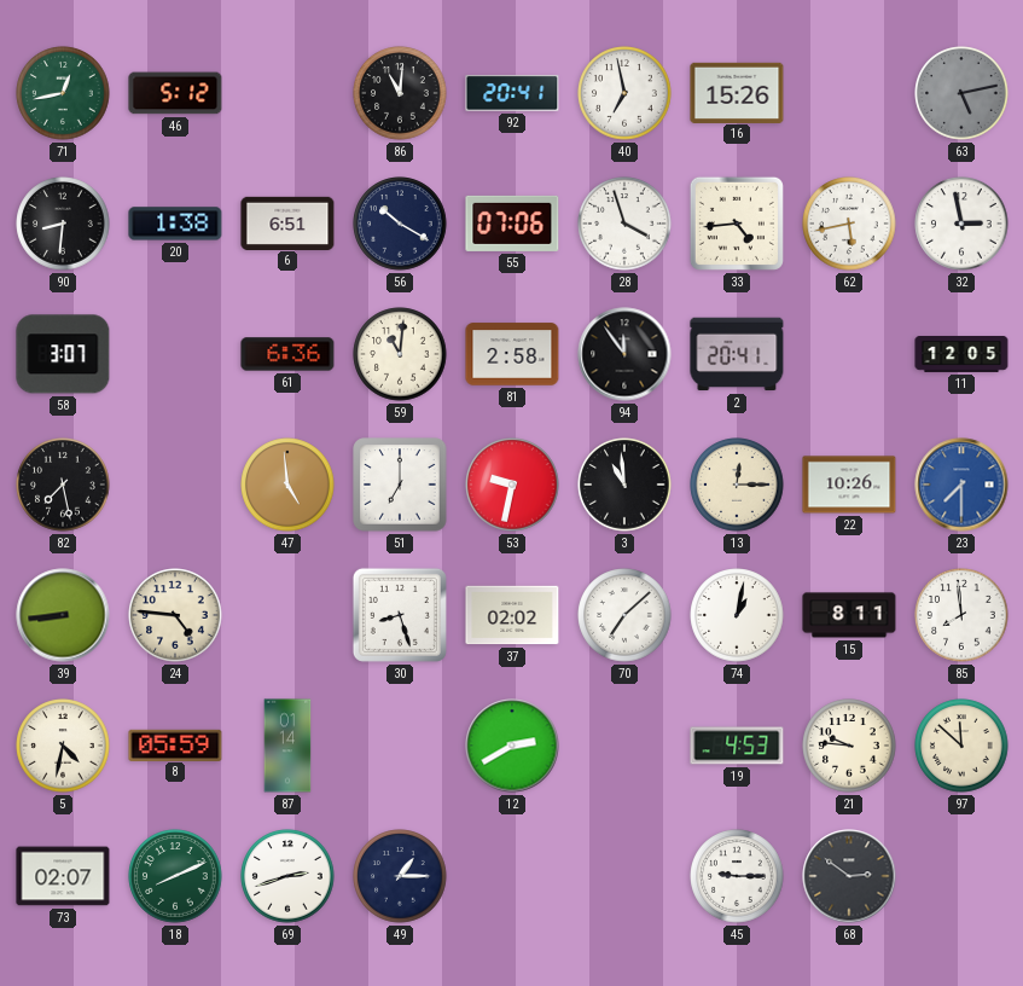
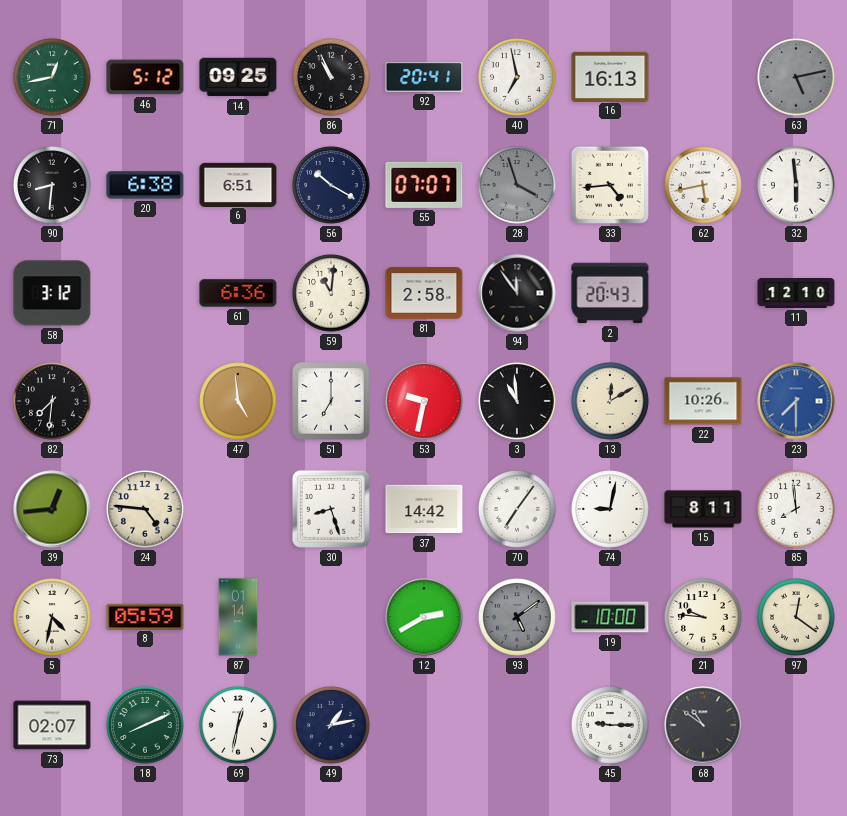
14: none -> 09:25 (238, 77)
86: 11:01 -> 10:56 (331, 77)
16: 15:26 -> 16:13 (610, 76)
20: 1:38 -> 6:38 (145, 185)
55: 07:06 -> 07:07 (424, 185)
28 dial: white -> grey (517, 185)
32: 2:58 -> 5:59 (796, 185)
58: 3:07 -> 3:12 (52, 293)
2: 20:41 -> 20:43 (610, 293)
11: 12:05 -> 12:10 (796, 294)
82: 7:28 -> 7:31 (52, 401)
13: 12:15 -> 12:10 (610, 401)
39: 8:44 -> 12:44 (52, 509)
37: 02:02 -> 14:42 (424, 509)
70: 7:08 -> 7:06 (517, 509)
74: 1:02 -> 9:02 (610, 509)
93: none -> 5:09 (517, 617)
19: 4:53 -> 10:00 (610, 617)
97: 11:52 -> 12:21 (796, 617)
69: 2:42 -> 12:32 (238, 725)
49: 1:15 -> 1:13 (331, 725)
68: 2:51 -> 10:51 (703, 725)
